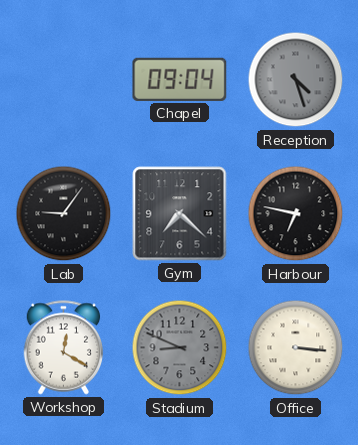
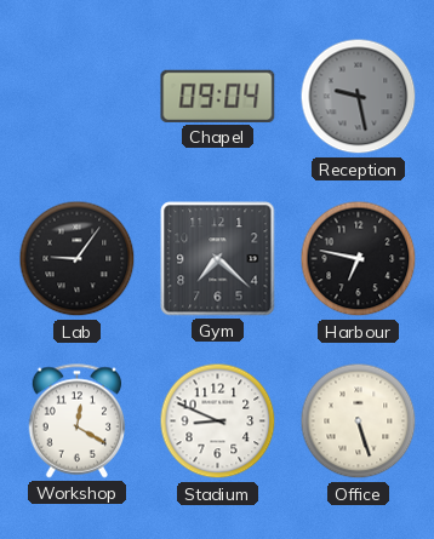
Reception: 4:27 -> 9:28 (359, 97)
Stadium dial: grey -> white (218, 422)
Office: 3:16 -> 5:27 (359, 422)
